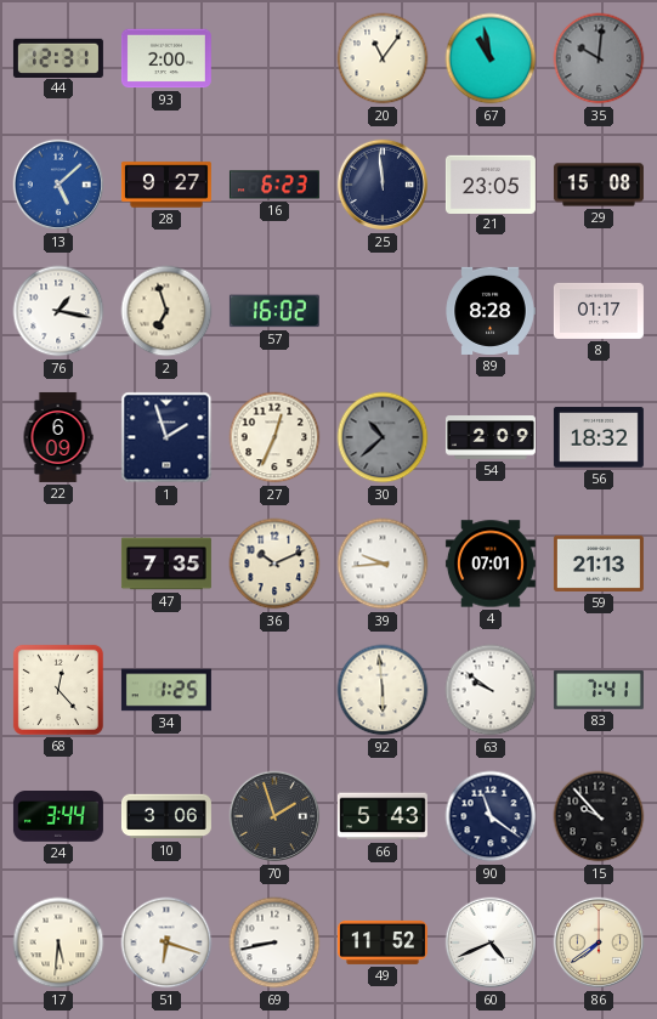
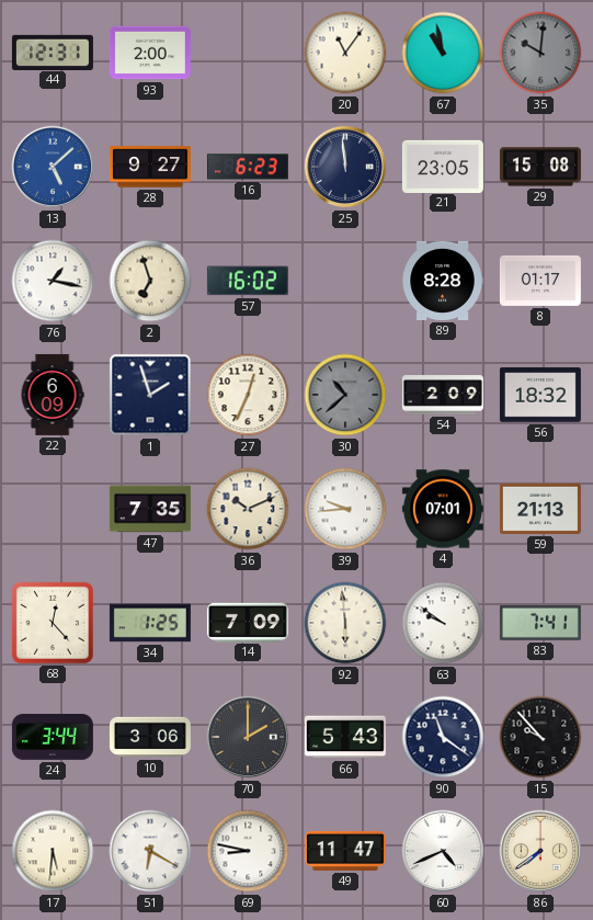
14: none -> 7:09 (248, 622)
70: 1:57 -> 2:00 (248, 737)
51: 6:18 -> 6:20 (150, 851)
69: 8:43 -> 8:47 (248, 851)
49: 11:52 -> 11:47 (345, 851)
